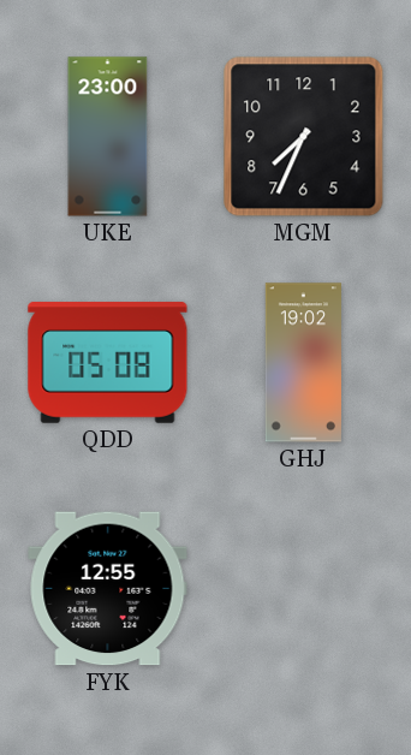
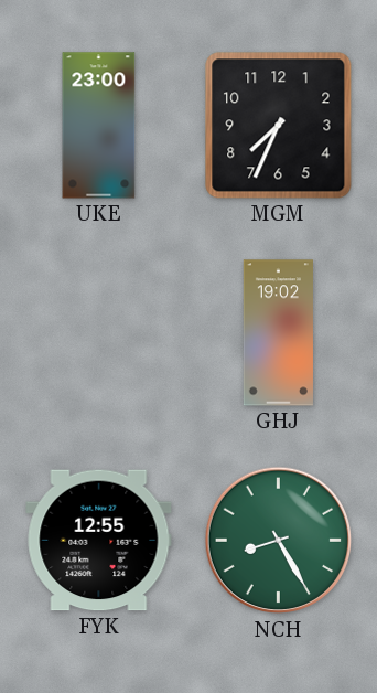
QDD: 05:08 -> none (108, 363)
NCH: none -> 8:25 (279, 541)
